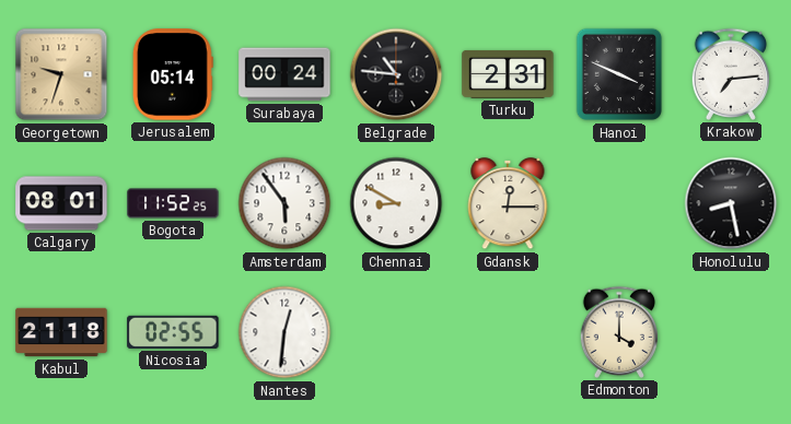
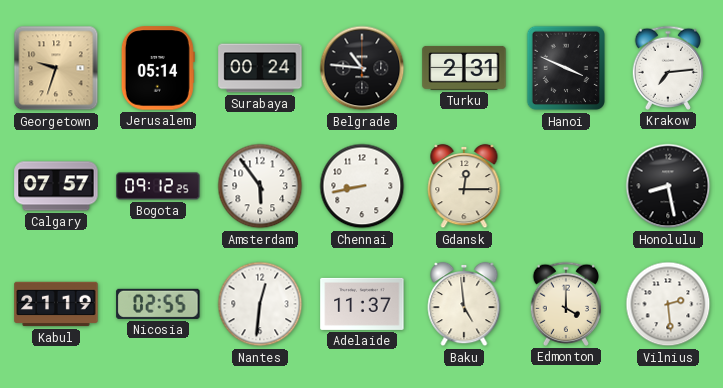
Calgary: 08:01 -> 07:57 (56, 186)
Bogota: 11:52 -> 09:12 (158, 186)
Chennai: 8:50 -> 8:43 (362, 186)
Kabul: 21:18 -> 21:19 (56, 304)
Adelaide: none -> 11:37 (362, 304)
Baku: none -> 4:59 (464, 304)
Vilnius: none -> 2:29 (668, 304)
